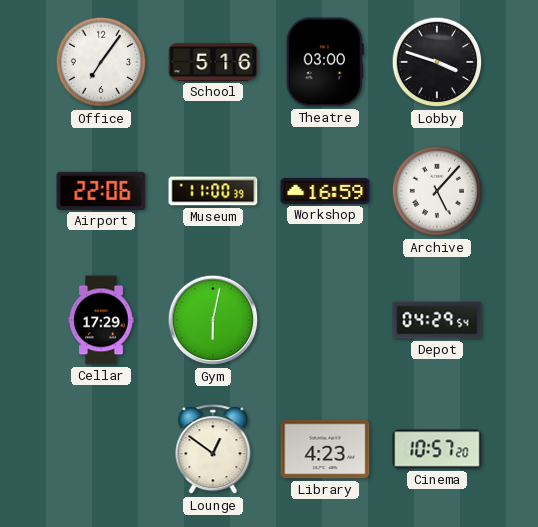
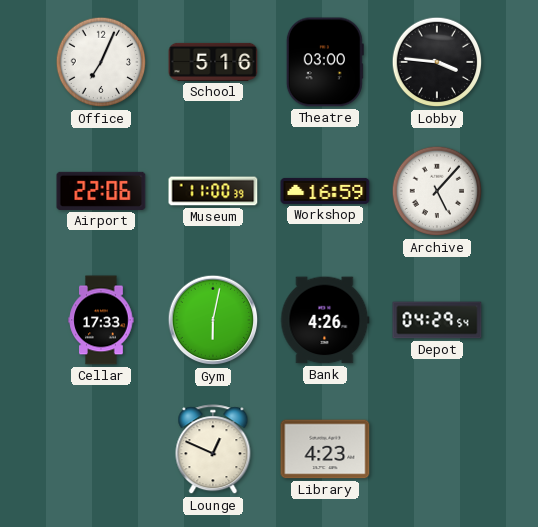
Office: 7:06 -> 7:04 (101, 62)
Lobby: 3:48 -> 3:46 (437, 62)
Cellar: 17:29 -> 17:33 (101, 320)
Bank: none -> 4:26 (325, 320)
Lounge: 12:51 -> 12:49 (213, 450)
Cinema: 10:57 -> none (437, 449)
